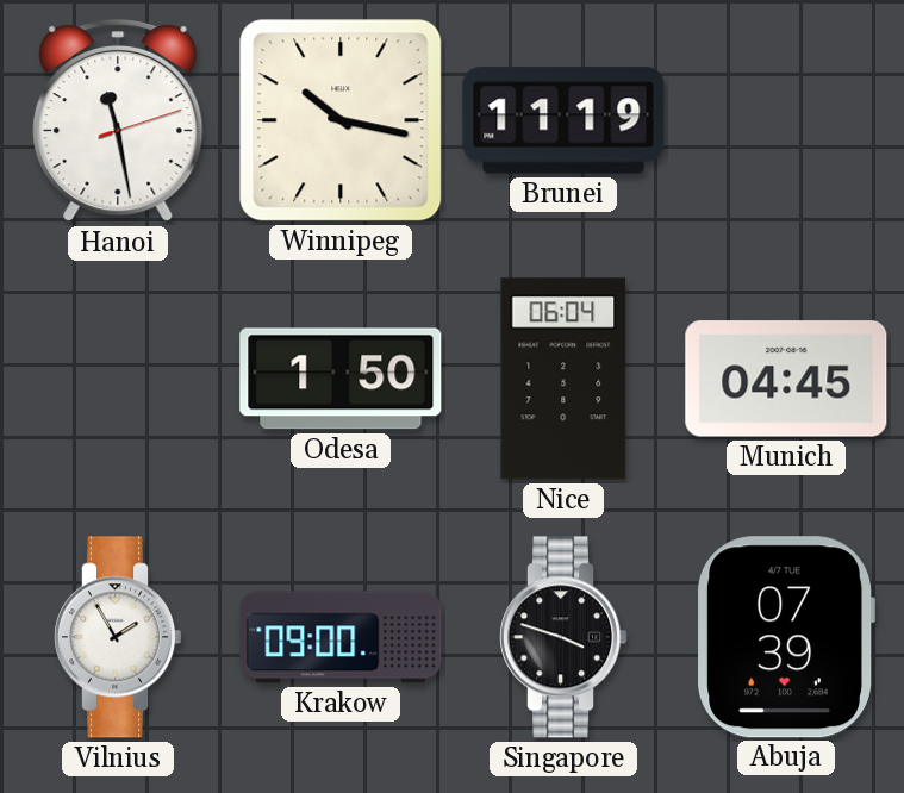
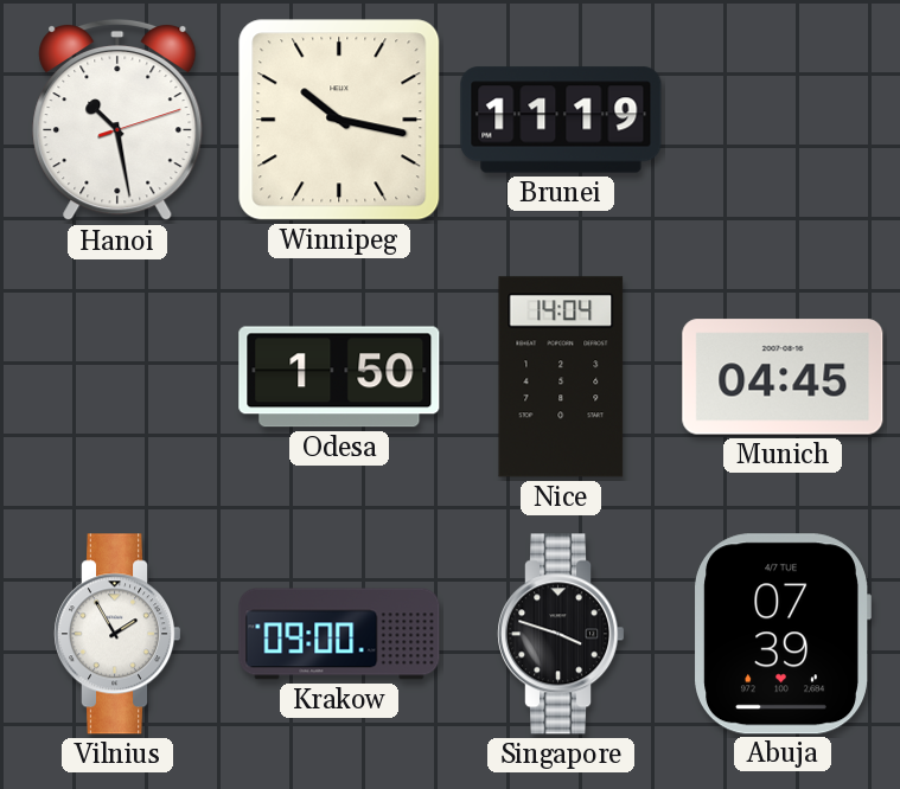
Hanoi: 11:28 -> 10:28 (117, 120)
Nice: 06:04 -> 14:04 (561, 377)
